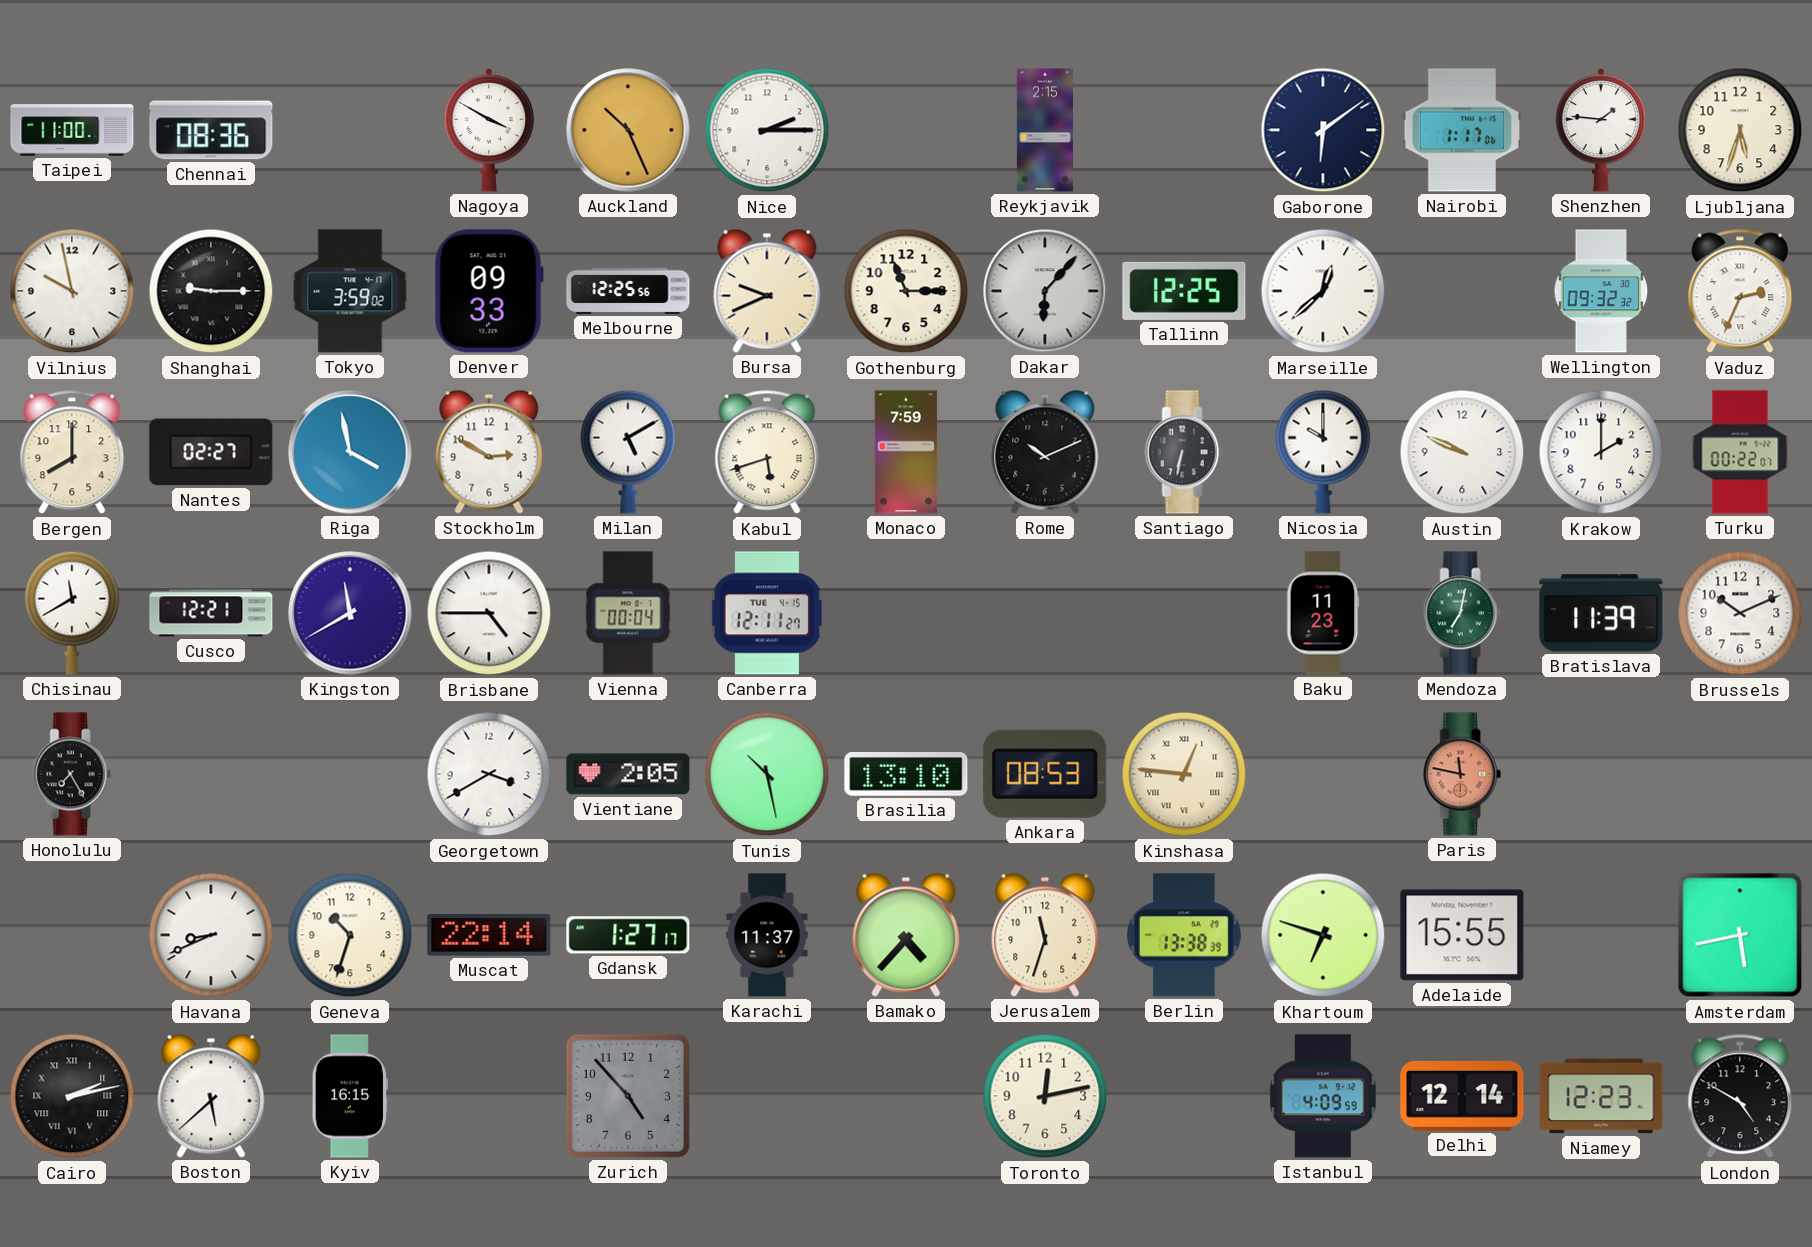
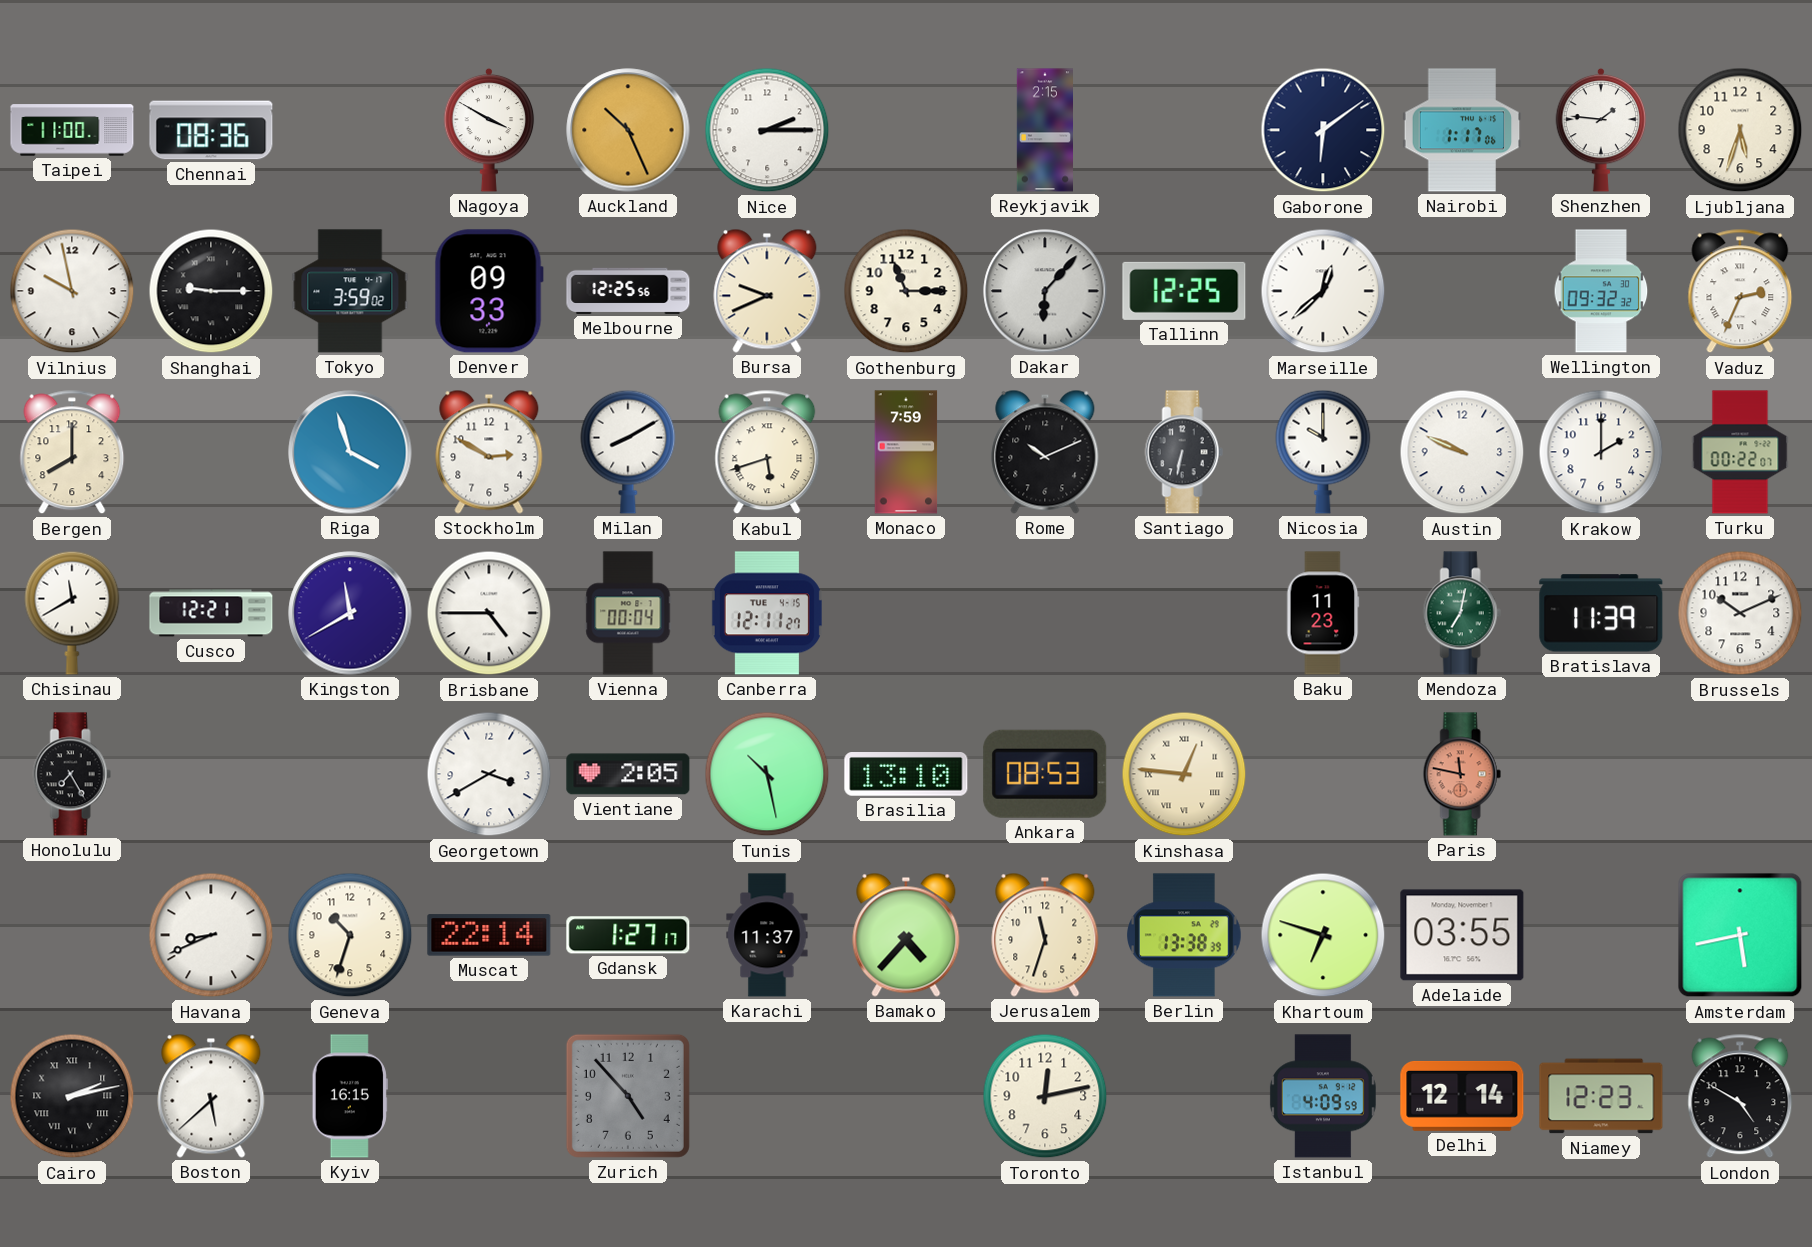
Nantes: 02:27 -> none (211, 452)
Riga: 3:58 -> 3:57 (350, 452)
Milan: 5:10 -> 8:10 (628, 452)
Adelaide: 15:55 -> 03:55 (1462, 935)
